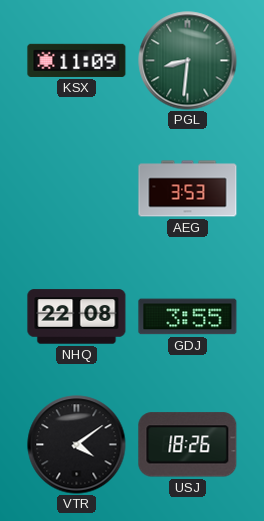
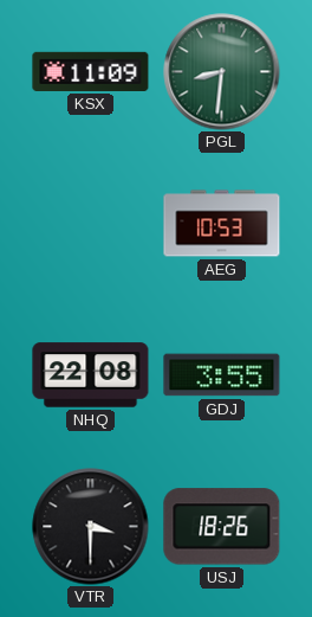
AEG: 3:53 -> 10:53 (222, 224)
VTR: 4:09 -> 3:30 (91, 527)
